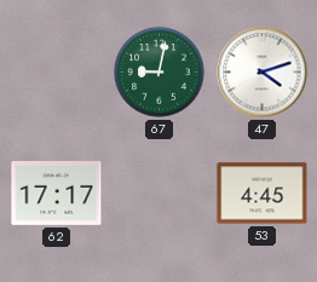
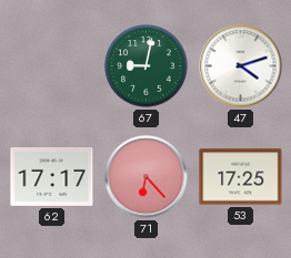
71: none -> 6:23 (147, 177)
53: 4:45 -> 17:25 (241, 177)
